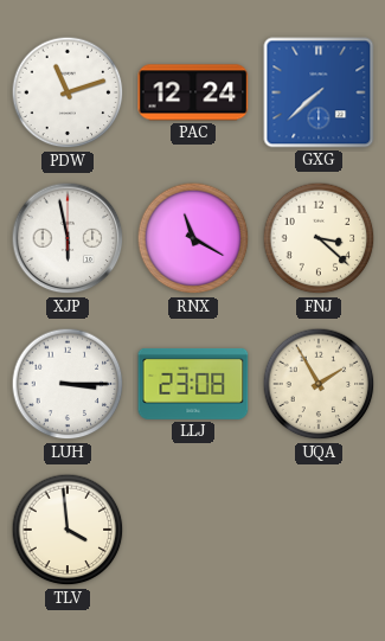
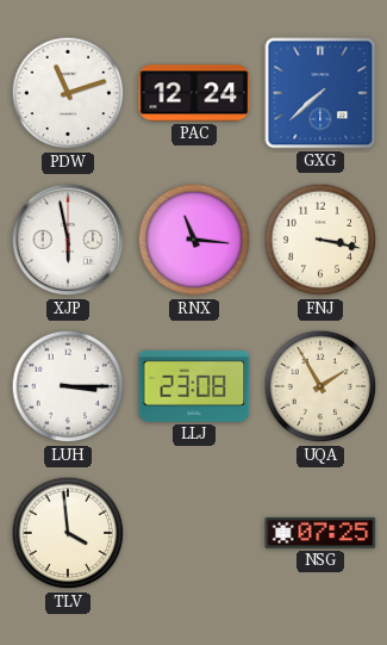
RNX: 11:20 -> 11:16 (194, 240)
FNJ: 3:22 -> 3:17 (320, 240)
NSG: none -> 07:25 (320, 533)
